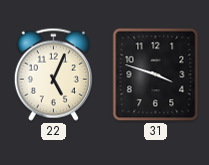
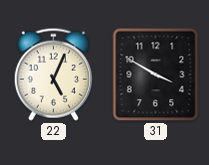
31: 3:48 -> 3:50 (156, 75)
